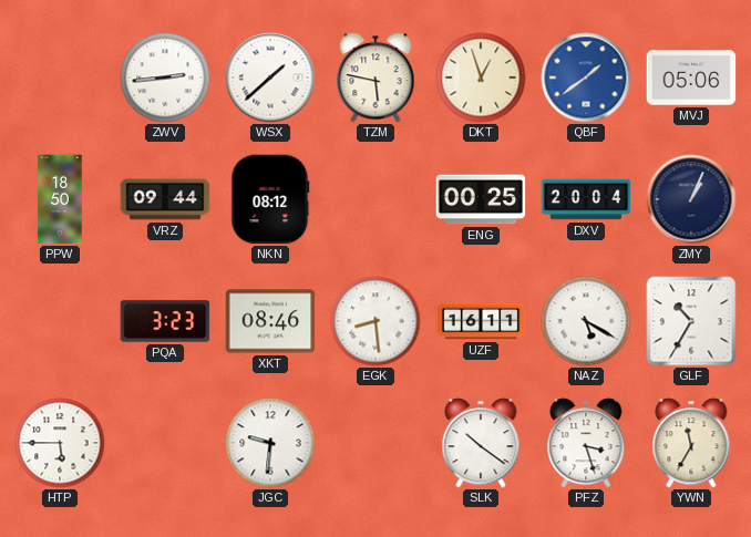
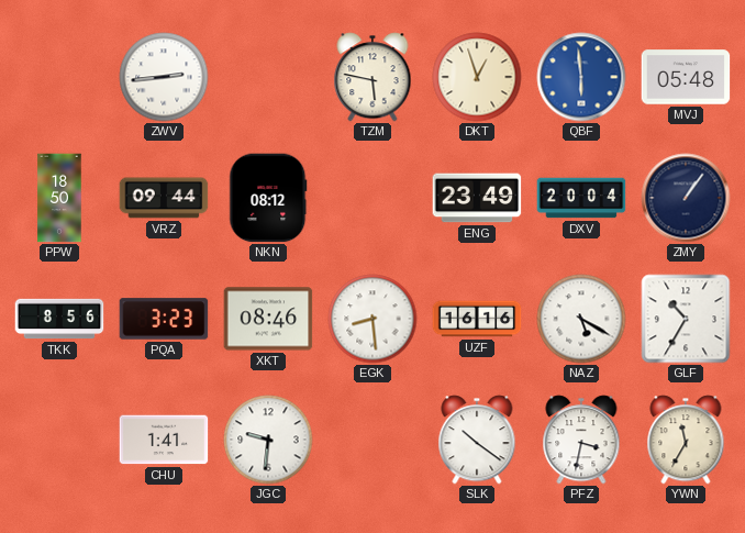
WSX: 1:38 -> none (270, 78)
QBF: 1:39 -> 5:59 (581, 77)
MVJ: 05:06 -> 05:48 (686, 77)
ENG: 00:25 -> 23:49 (477, 198)
ZMY: 1:04 -> 1:06 (686, 198)
TKK: none -> 8:56 (59, 319)
UZF: 16:11 -> 16:16 (477, 319)
HTP: 5:45 -> none (60, 443)
CHU: none -> 1:41 (164, 440)
PFZ: 3:27 -> 3:32 (581, 440)
